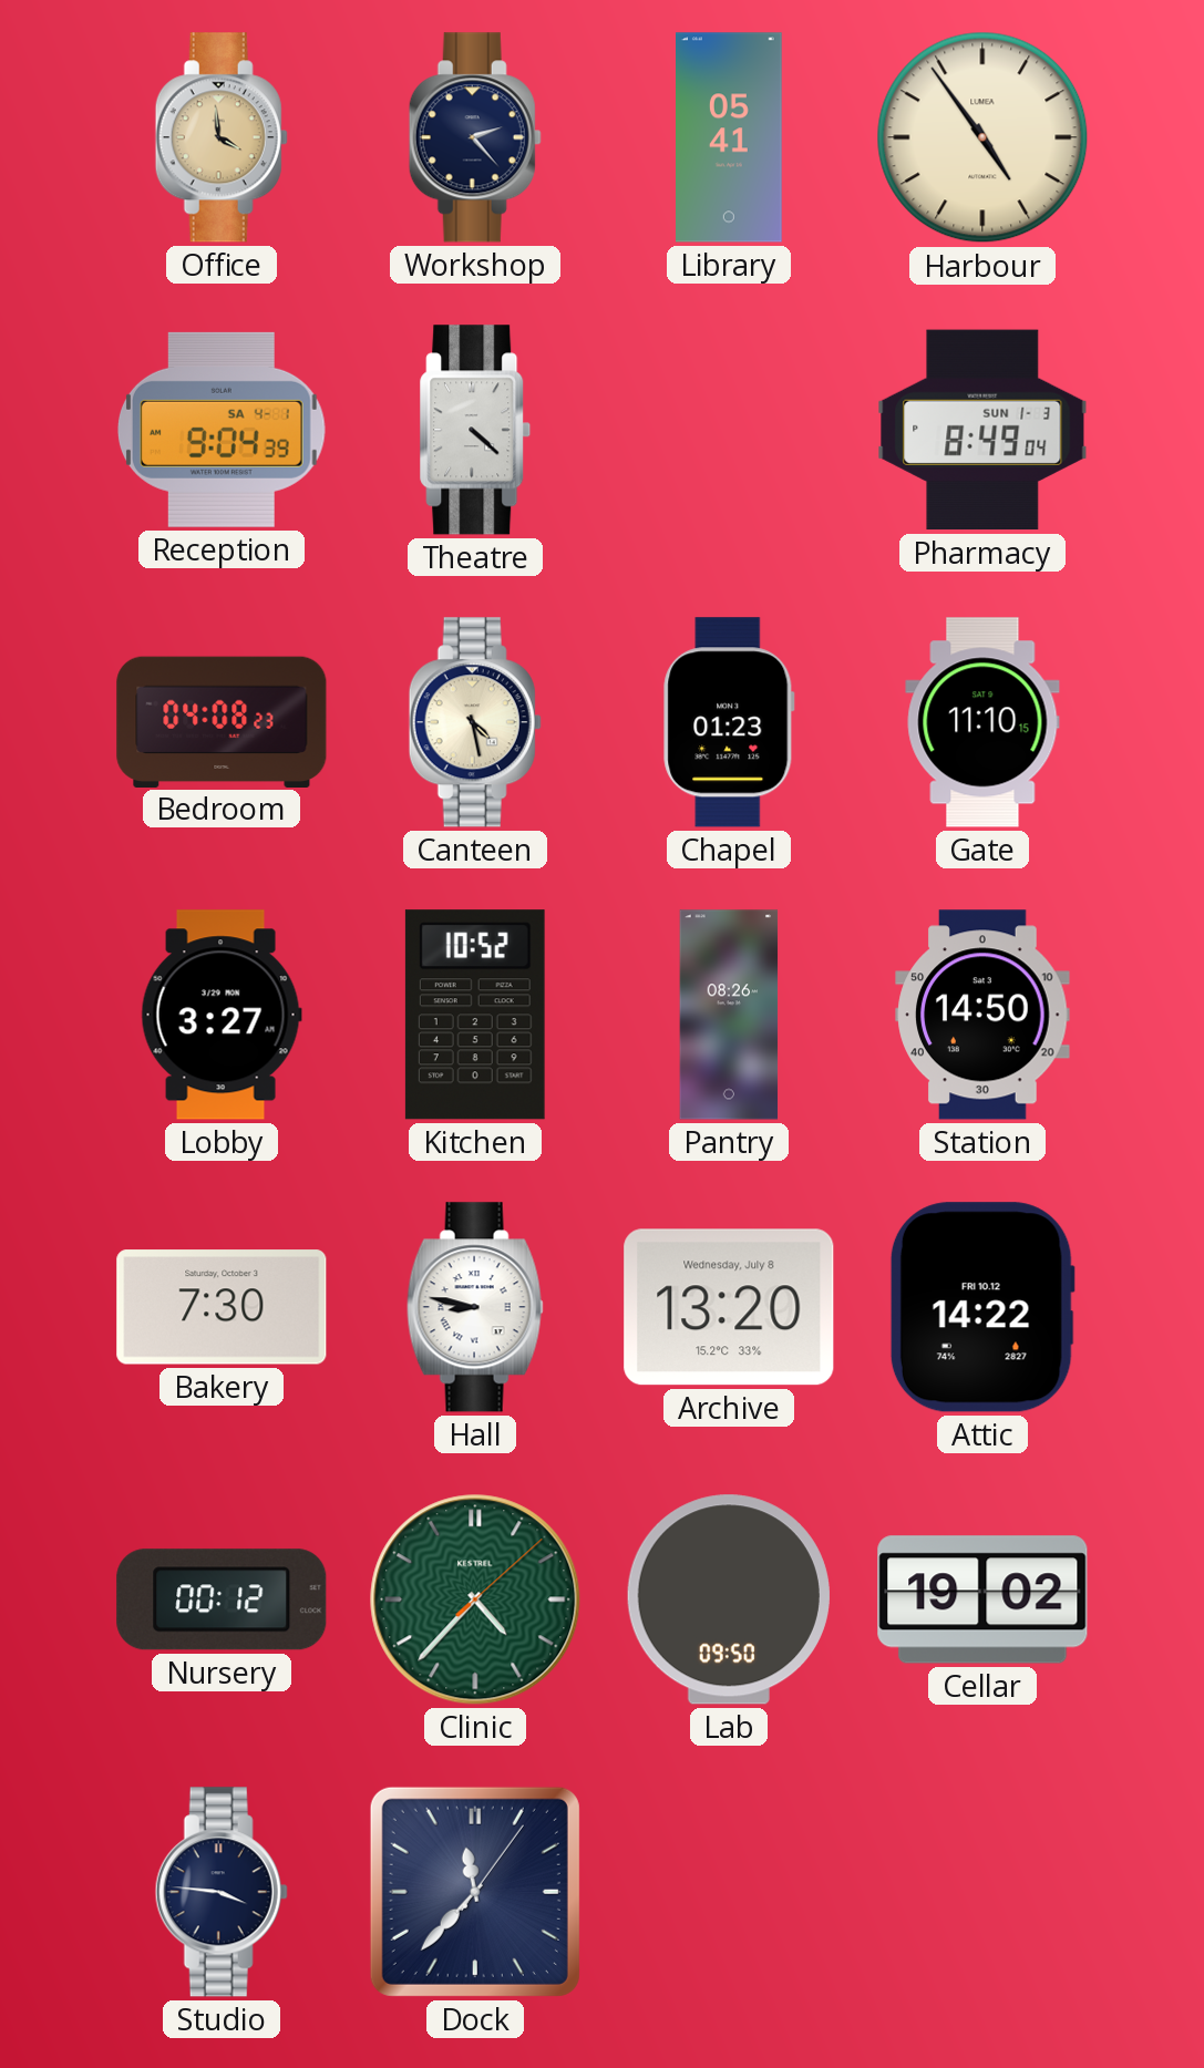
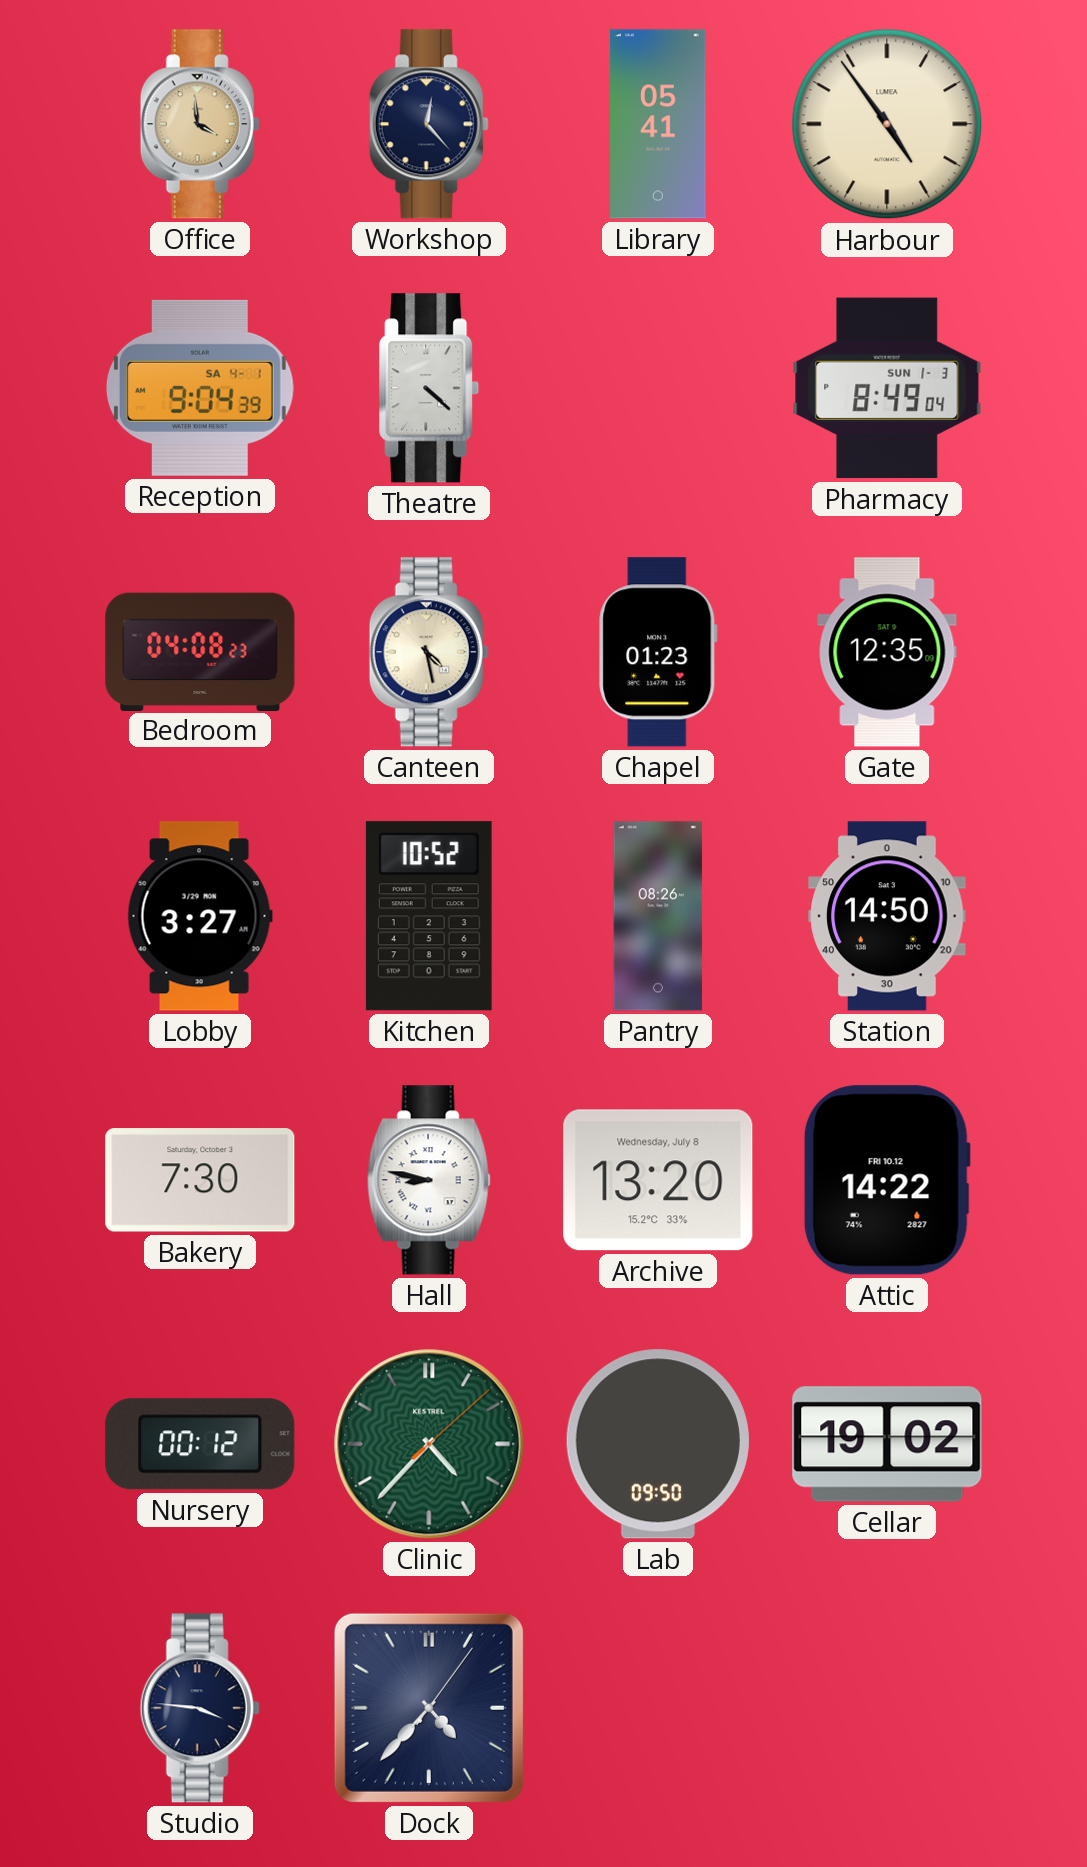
Workshop: 2:23 -> 12:23 (429, 124)
Gate: 11:10 -> 12:35 (887, 652)
Dock: 11:37 -> 4:37 (429, 1708)
